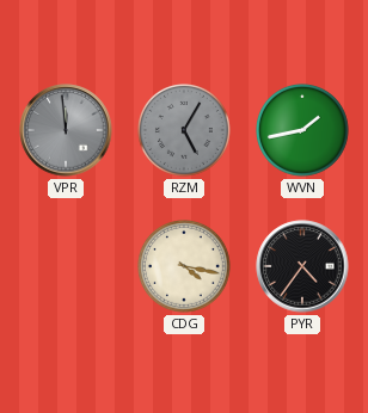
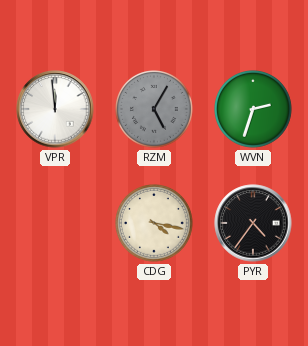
VPR dial: grey -> white (55, 109)
WVN: 1:43 -> 2:33 (254, 110)
